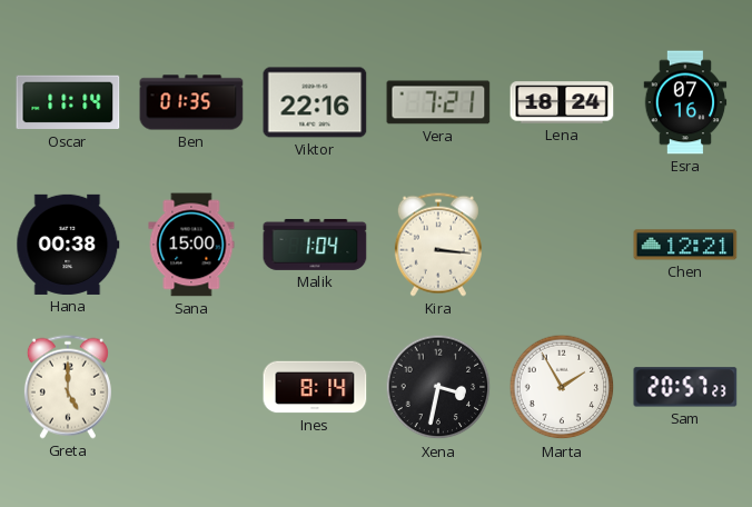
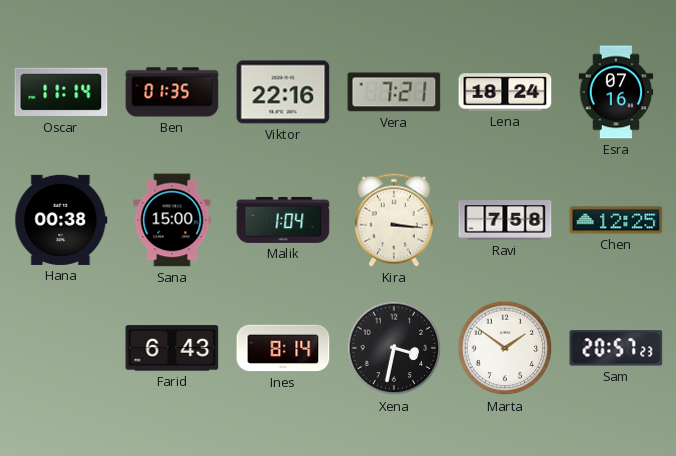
Ravi: none -> 7:58 (505, 221)
Chen: 12:21 -> 12:25 (616, 220)
Greta: 5:00 -> none (68, 387)
Farid: none -> 6:43 (172, 348)
Marta: 1:55 -> 1:51 (505, 348)
